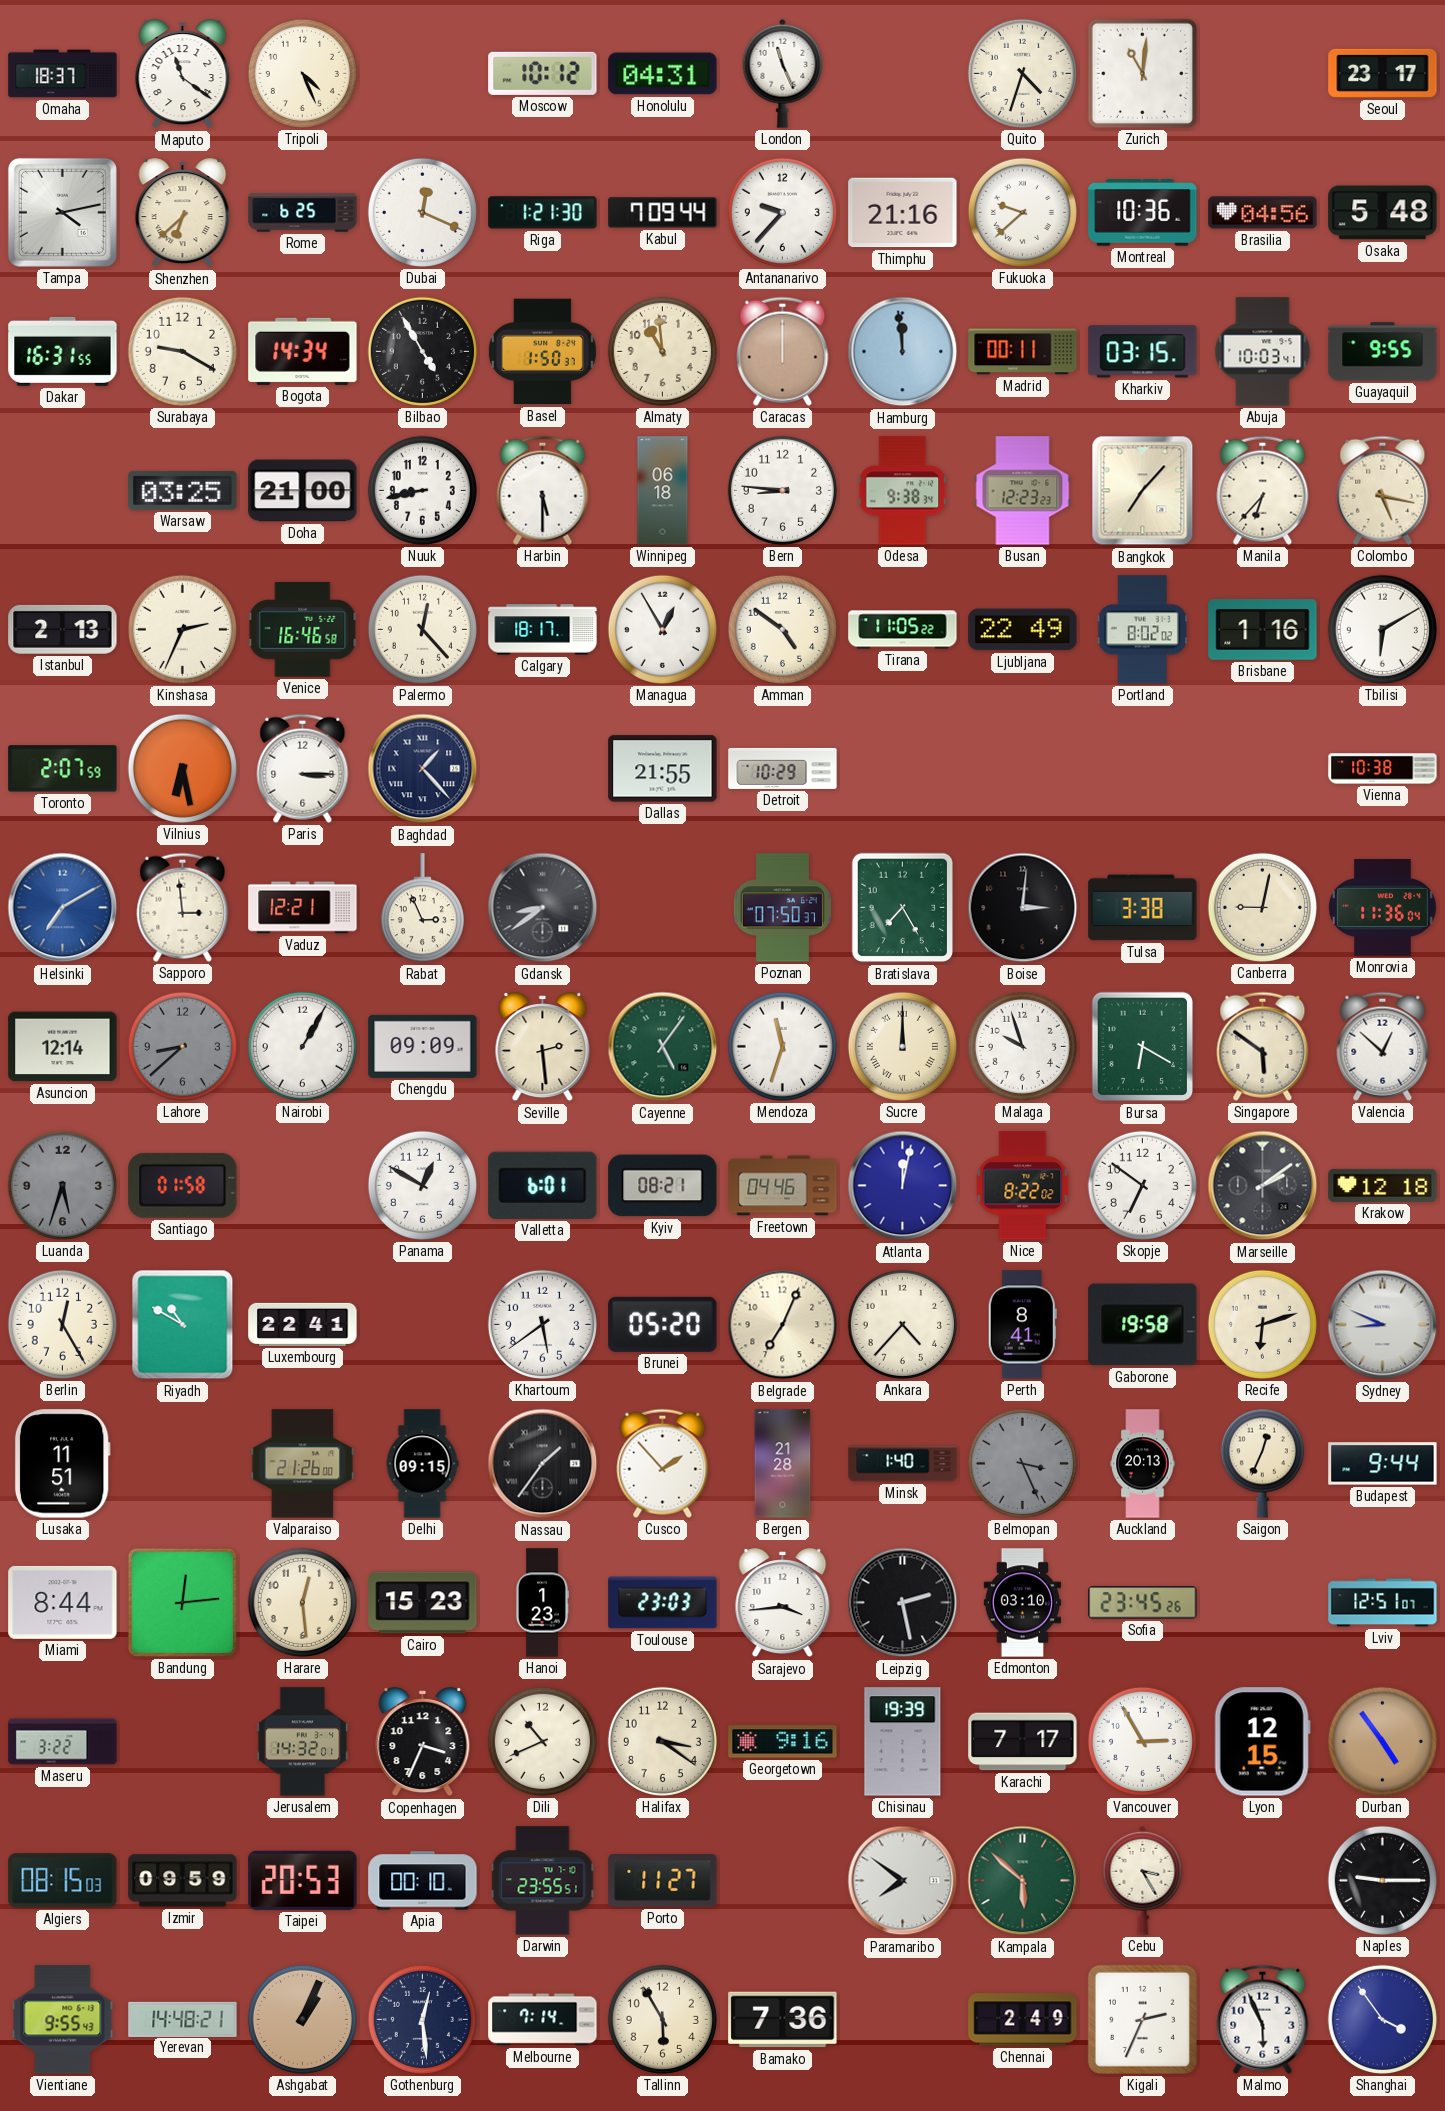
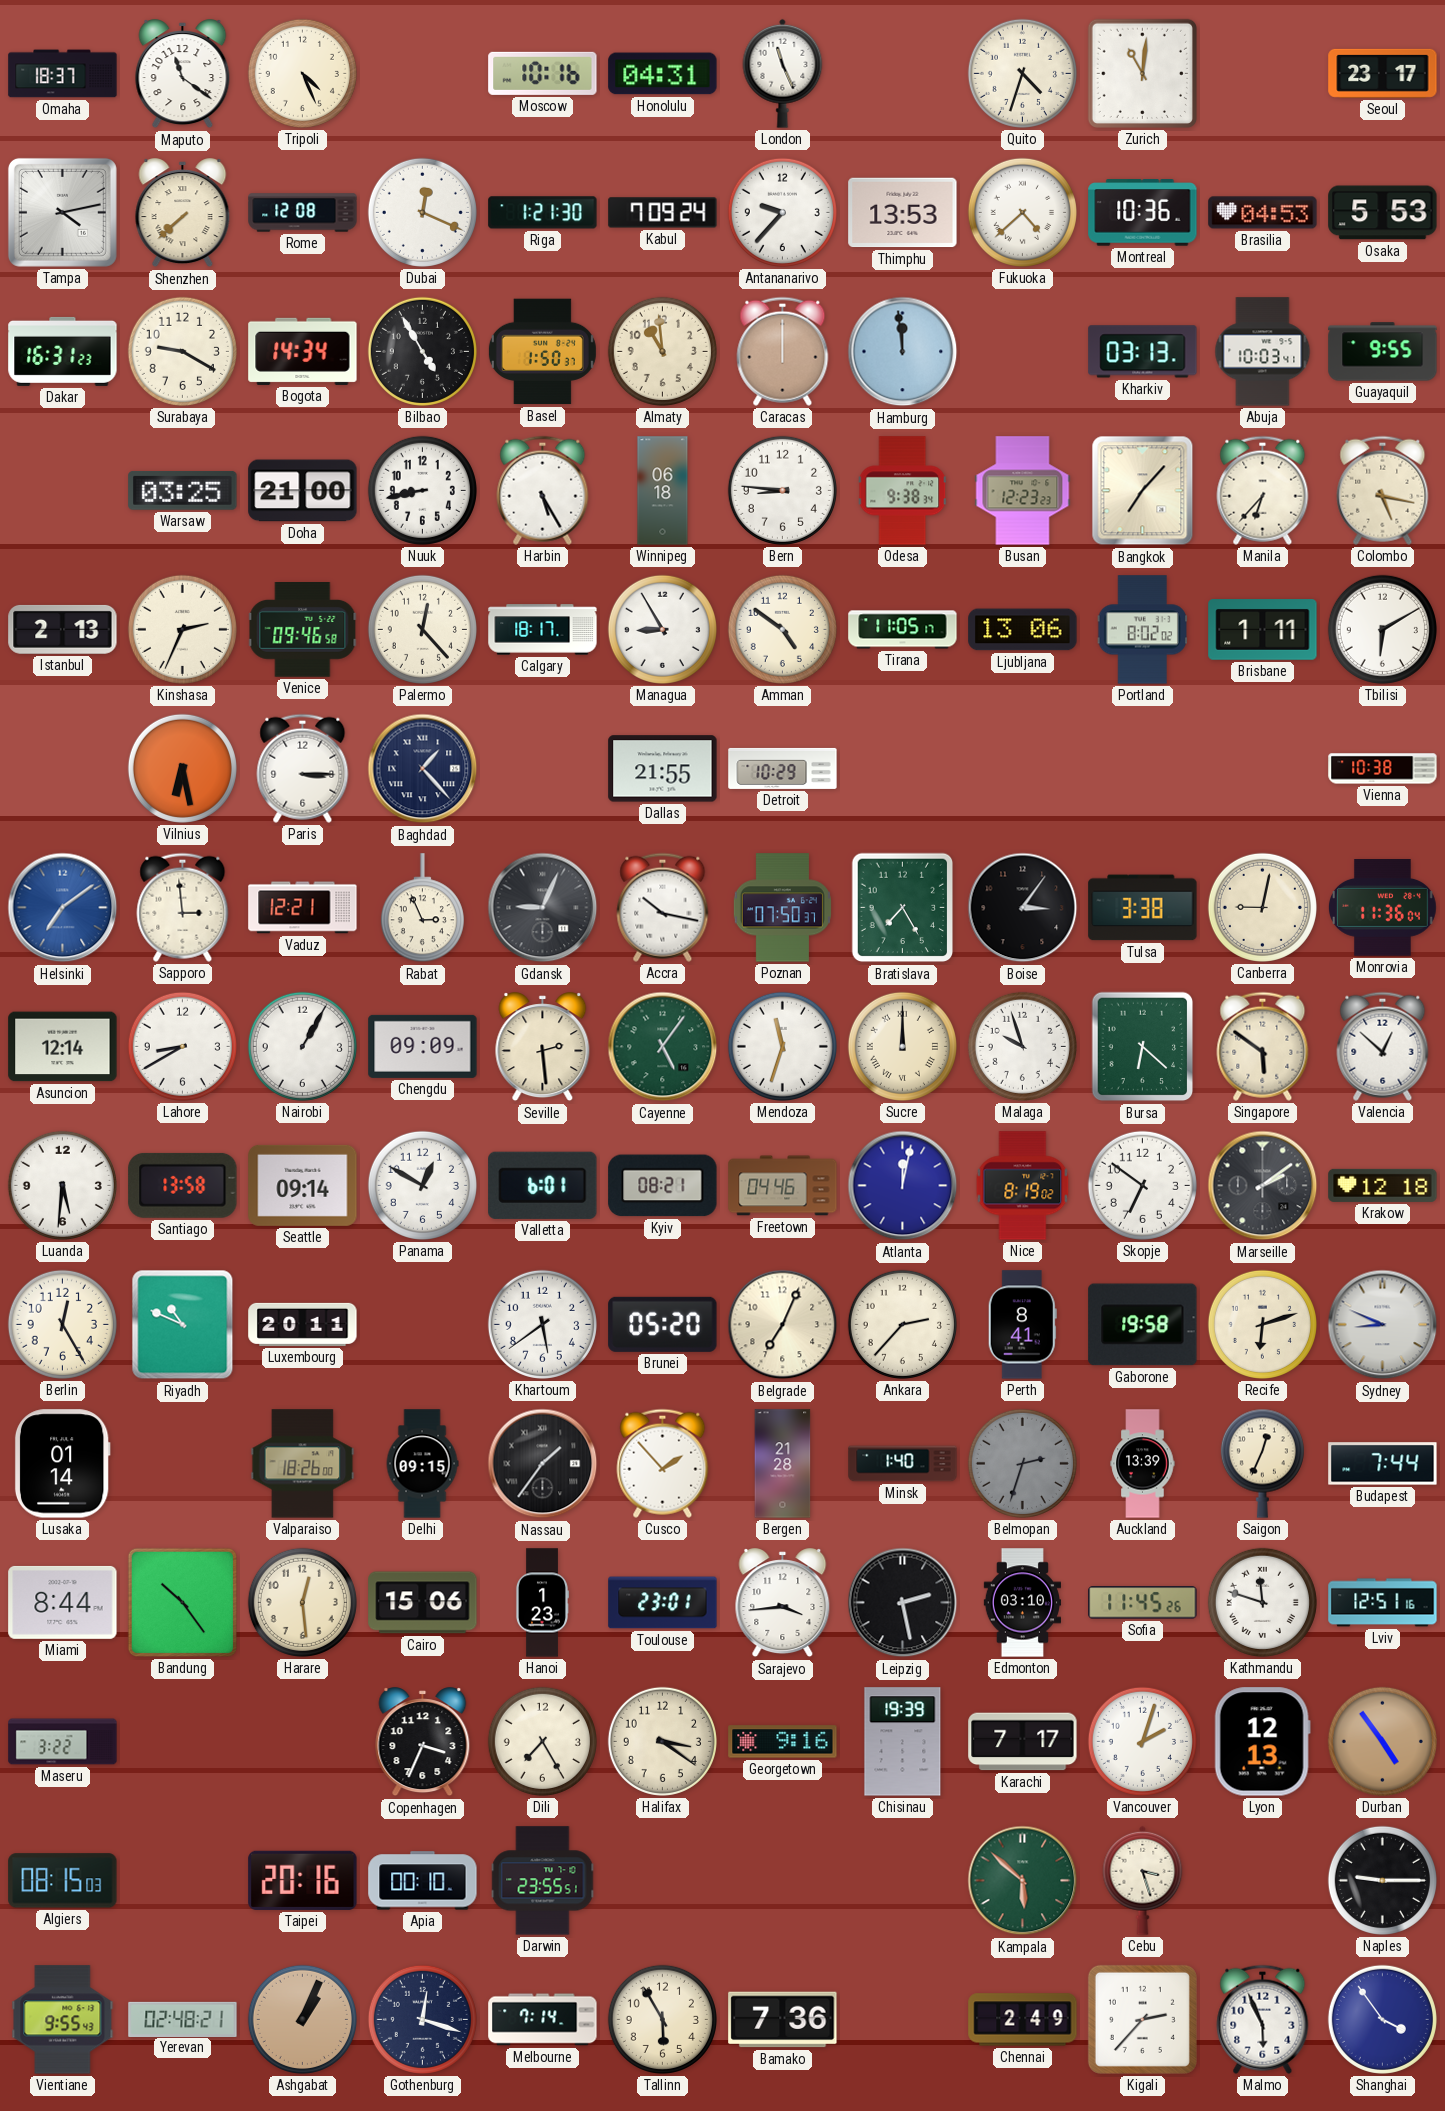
Moscow: 10:12 -> 10:16 (543, 73)
Shenzhen: 6:38 -> 7:38 (183, 213)
Rome: 6:25 -> 12:08 (303, 213)
Kabul: 7:09:44 -> 7:09:24 (663, 213)
Thimphu: 21:16 -> 13:53 (903, 213)
Fukuoka: 9:38 -> 4:38 (1022, 212)
Brasilia: 04:56 -> 04:53 (1263, 213)
Osaka: 5:48 -> 5:53 (1383, 213)
Dakar: 16:31:55 -> 16:31:23 (63, 351)
Madrid: 00:11 -> none (1023, 352)
Kharkiv: 03:15 -> 03:13 (1143, 352)
Harbin: 5:30 -> 5:25 (543, 490)
Venice: 16:46 -> 09:46 (303, 630)
Managua: 12:55 -> 8:55 (662, 629)
Tirana: 11:05:22 -> 11:05:17 (903, 630)
Ljubljana: 22:49 -> 13:06 (1023, 630)
Brisbane: 1:16 -> 1:11 (1263, 630)
Toronto: 2:07 -> none (63, 769)
Helsinki: 7:10 -> 7:09 (63, 908)
Gdansk: 8:39 -> 9:04 (543, 908)
Accra: none -> 10:17 (663, 907)
Boise: 3:01 -> 3:06 (1023, 908)
Lahore: 8:38 -> 8:40 (182, 1046)
Lahore dial: grey -> white (182, 1046)
Bursa: 6:20 -> 6:22 (1143, 1047)
Luanda: 5:33 -> 5:31 (62, 1185)
Luanda dial: grey -> white (62, 1185)
Santiago: 01:58 -> 13:58 (183, 1185)
Seattle: none -> 09:14 (303, 1185)
Nice: 8:22 -> 8:19 (1023, 1186)
Riyadh: 10:50 -> 10:49 (183, 1325)
Luxembourg: 22:41 -> 20:11 (303, 1324)
Ankara: 4:37 -> 2:37 (902, 1324)
Lusaka: 11:51 -> 01:14 (62, 1464)
Valparaiso: 21:26 -> 18:26 (303, 1464)
Belmopan: 3:26 -> 2:33 (1022, 1463)
Auckland: 20:13 -> 13:39 (1143, 1464)
Budapest: 9:44 -> 7:44 (1383, 1464)
Bandung: 12:14 -> 10:24 (182, 1602)
Cairo: 15:23 -> 15:06 (423, 1603)
Toulouse: 23:03 -> 23:01 (663, 1603)
Sofia: 23:45 -> 11:45 (1143, 1603)
Kathmandu: none -> 11:48 (1262, 1602)
Lviv: 12:51:07 -> 12:51:16 (1383, 1603)
Jerusalem: 14:32 -> none (303, 1742)
Dili: 10:41 -> 7:25 (542, 1741)
Vancouver: 2:55 -> 2:03 (1142, 1741)
Lyon: 12:15 -> 12:13 (1262, 1742)
Izmir: 09:59 -> none (183, 1881)
Taipei: 20:53 -> 20:16 (303, 1880)
Porto: 11:27 -> none (663, 1881)
Paramaribo: 7:51 -> none (903, 1881)
Cebu: 3:25 -> 3:27 (1143, 1880)
Yerevan: 14:48 -> 02:48 (183, 2019)
Gothenburg: 12:29 -> 12:18 (422, 2019)
Kigali: 2:34 -> 2:37 (1142, 2019)
